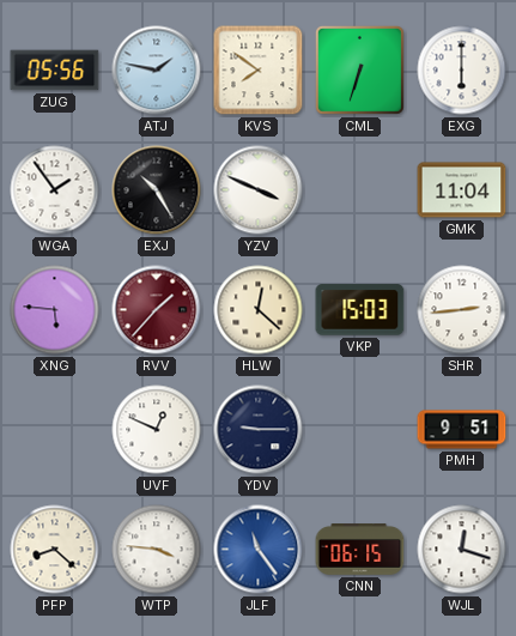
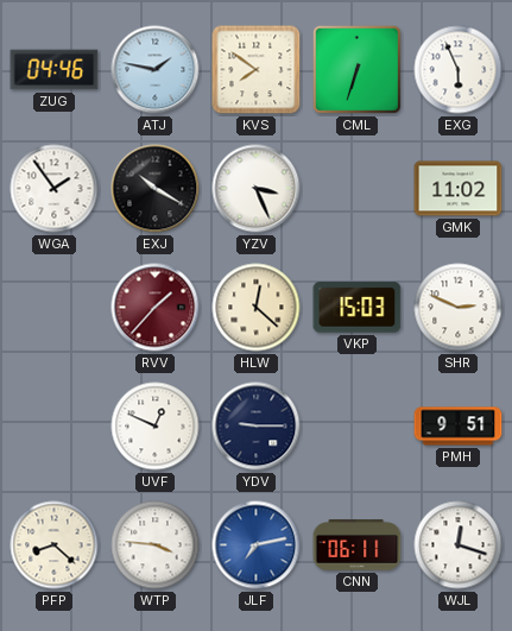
ZUG: 05:56 -> 04:46 (55, 70)
EXG: 6:00 -> 5:56 (459, 70)
EXJ: 10:25 -> 10:20 (156, 189)
YZV: 3:49 -> 3:26 (257, 189)
GMK: 11:04 -> 11:02 (459, 189)
XNG: 5:46 -> none (55, 310)
SHR: 2:44 -> 2:49 (459, 308)
JLF: 11:24 -> 7:13 (257, 545)
CNN: 06:15 -> 06:11 (358, 545)
